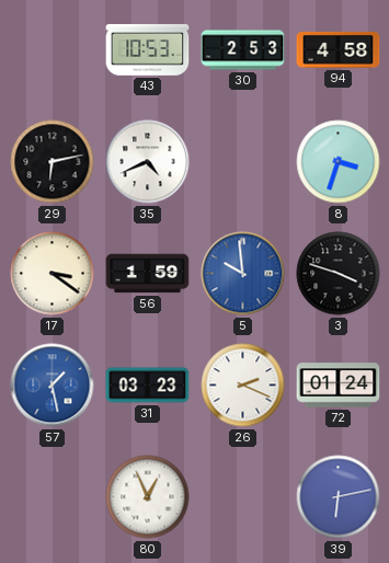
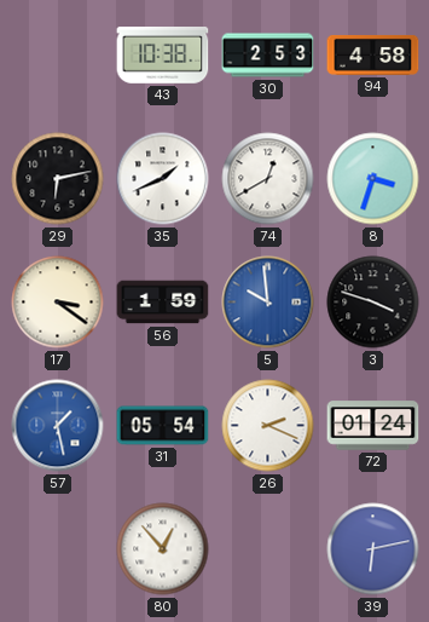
43: 10:53 -> 10:38 (163, 56)
35: 4:41 -> 1:41 (163, 179)
74: none -> 12:40 (268, 179)
31: 03:23 -> 05:54 (163, 426)
80: 12:56 -> 12:53 (163, 549)
